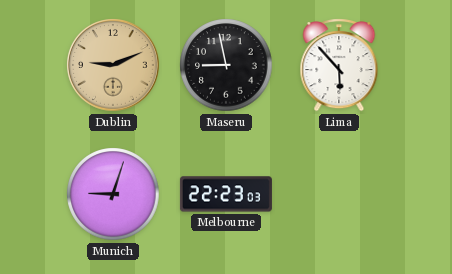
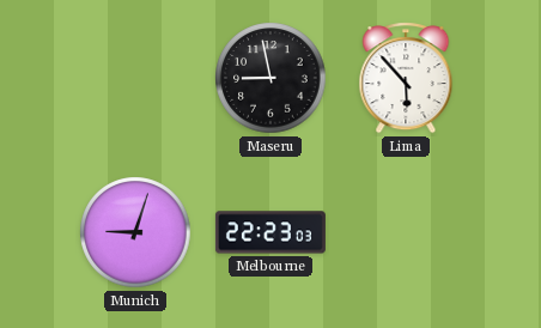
Dublin: 9:11 -> none (114, 66)
